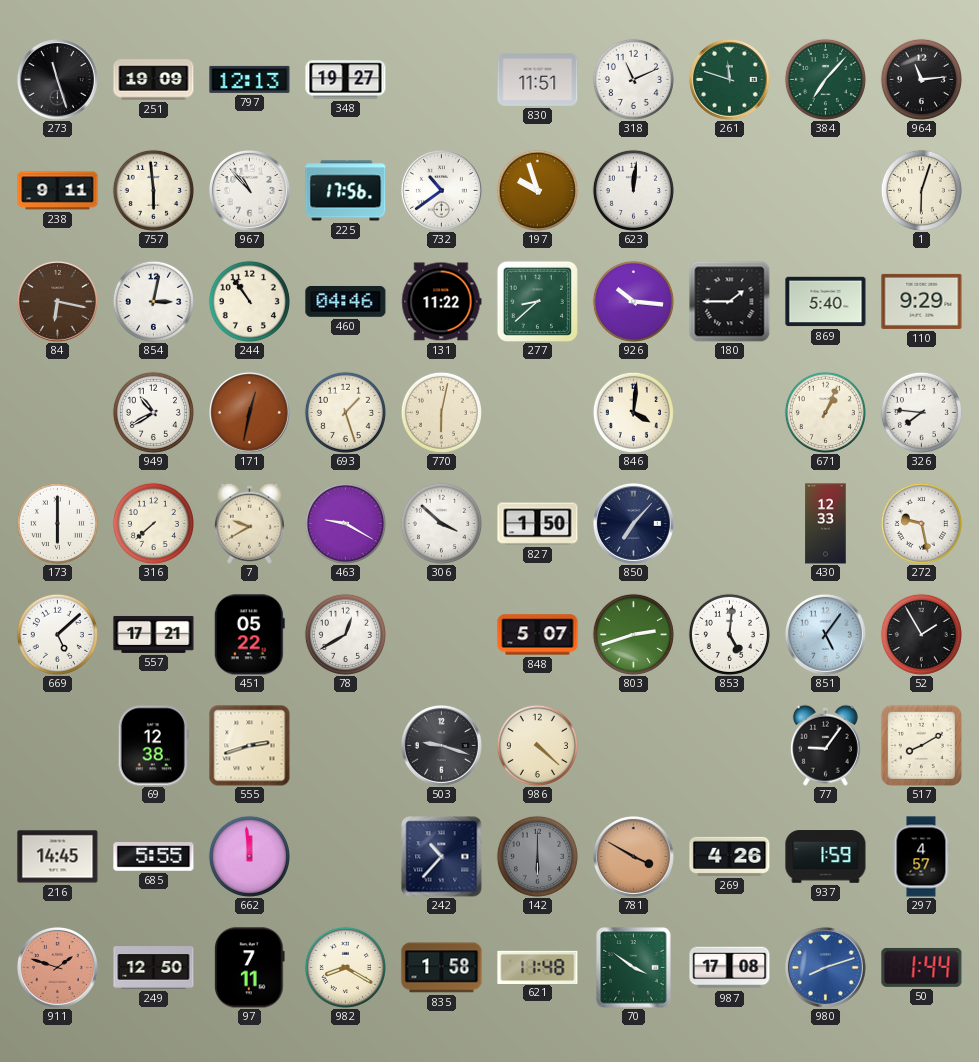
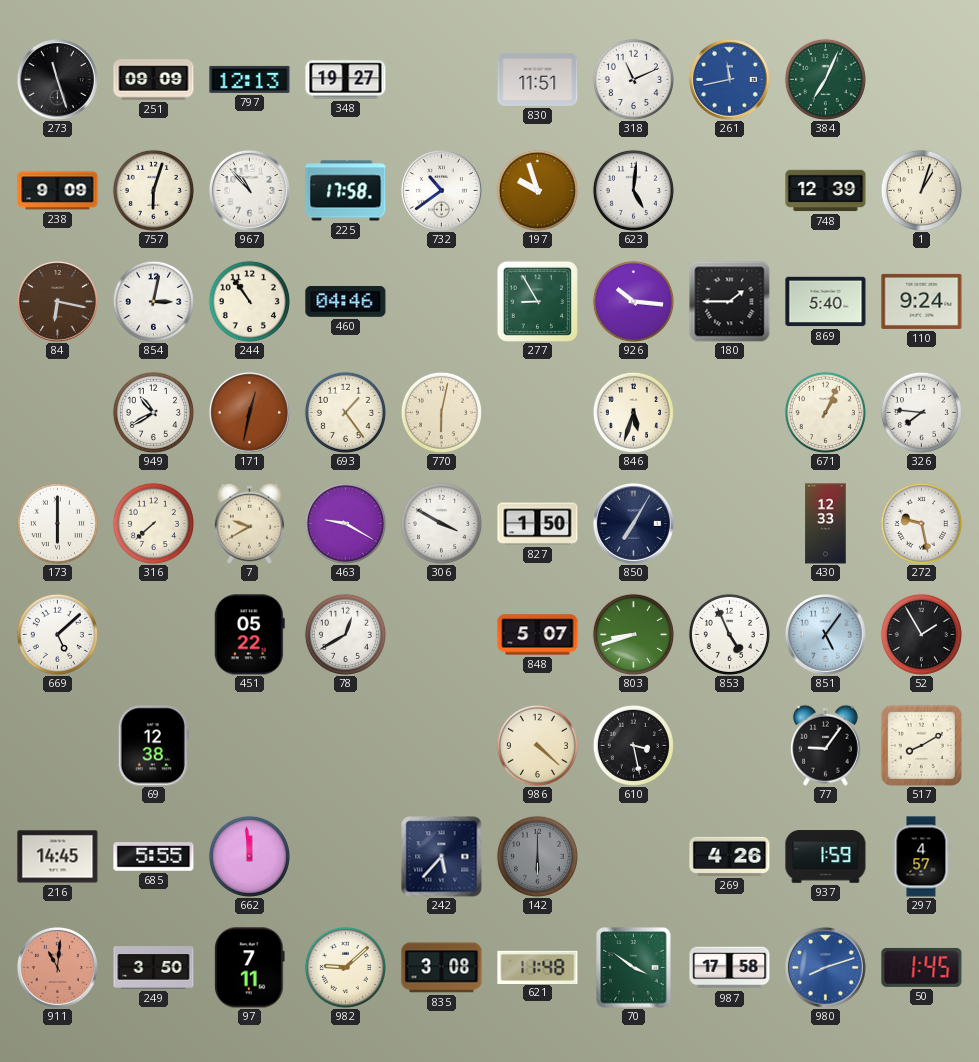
251: 19:09 -> 09:09 (154, 80)
261: 11:48 -> 11:43 (729, 79)
261 dial: green -> blue (729, 79)
384: 7:07 -> 7:04 (825, 79)
964: 11:14 -> none (921, 79)
238: 9:11 -> 9:09 (58, 191)
757: 5:59 -> 6:03 (153, 190)
225: 17:56 -> 17:58 (346, 191)
623: 12:01 -> 5:01 (633, 190)
748: none -> 12:39 (826, 191)
1: 6:03 -> 1:03 (921, 190)
131: 11:22 -> none (442, 302)
277: 8:38 -> 8:55 (537, 301)
110: 9:29 -> 9:24 (922, 301)
693: 1:27 -> 1:24 (345, 412)
846: 4:01 -> 5:33 (633, 412)
306: 3:52 -> 3:50 (441, 523)
850: 7:07 -> 7:05 (633, 523)
557: 17:21 -> none (154, 634)
803: 2:42 -> 8:42 (633, 634)
853: 5:01 -> 4:56 (729, 634)
555: 2:42 -> none (250, 746)
503: 9:18 -> none (441, 745)
610: none -> 3:28 (633, 745)
242: 10:37 -> 5:37 (442, 857)
781: 3:50 -> none (633, 856)
911: 1:48 -> 11:01 (57, 967)
249: 12:50 -> 3:50 (154, 968)
982: 8:20 -> 9:08 (345, 967)
835: 1:58 -> 3:08 (442, 968)
987: 17:08 -> 17:58 (730, 968)
50: 1:44 -> 1:45 (922, 967)
